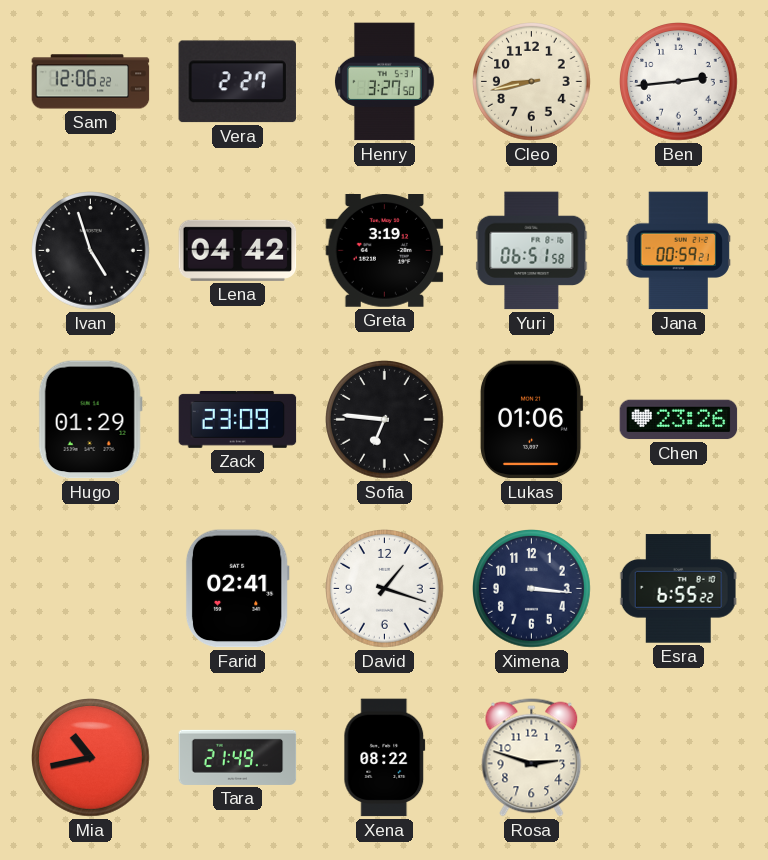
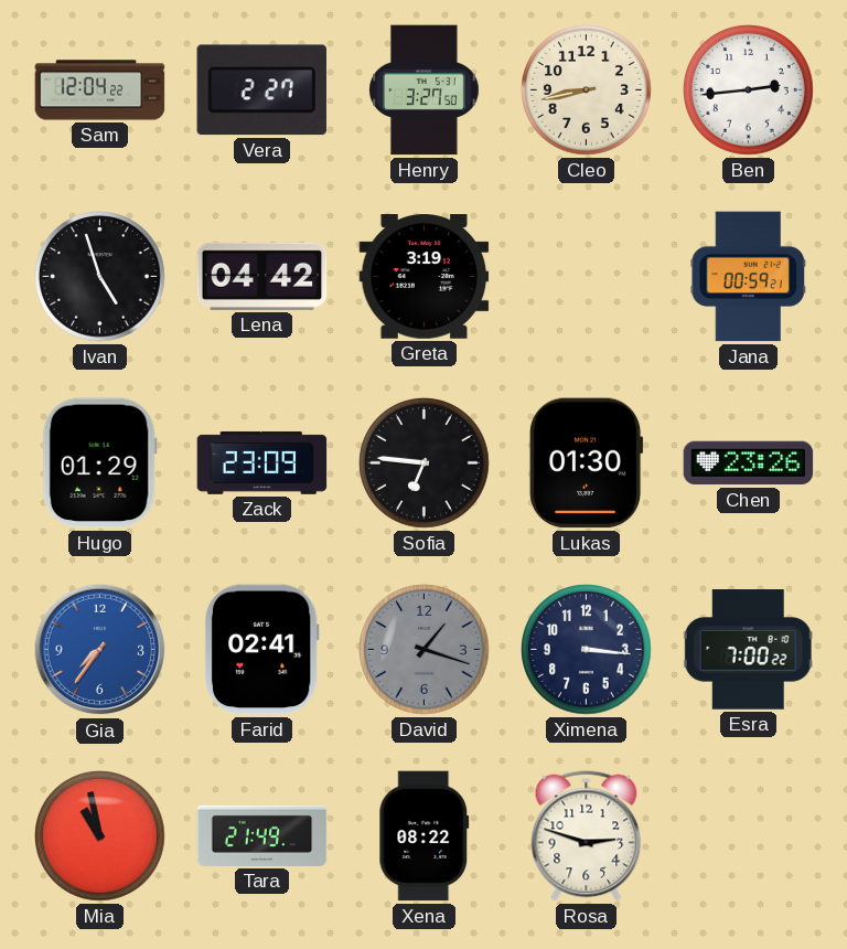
Sam: 12:06 -> 12:04 (100, 90)
Yuri: 06:51 -> none (532, 251)
Lukas: 01:06 -> 01:30 (586, 463)
Gia: none -> 7:36 (100, 650)
David dial: white -> grey (425, 650)
Esra: 6:55 -> 7:00 (748, 650)
Mia: 10:43 -> 10:58 (100, 836)
